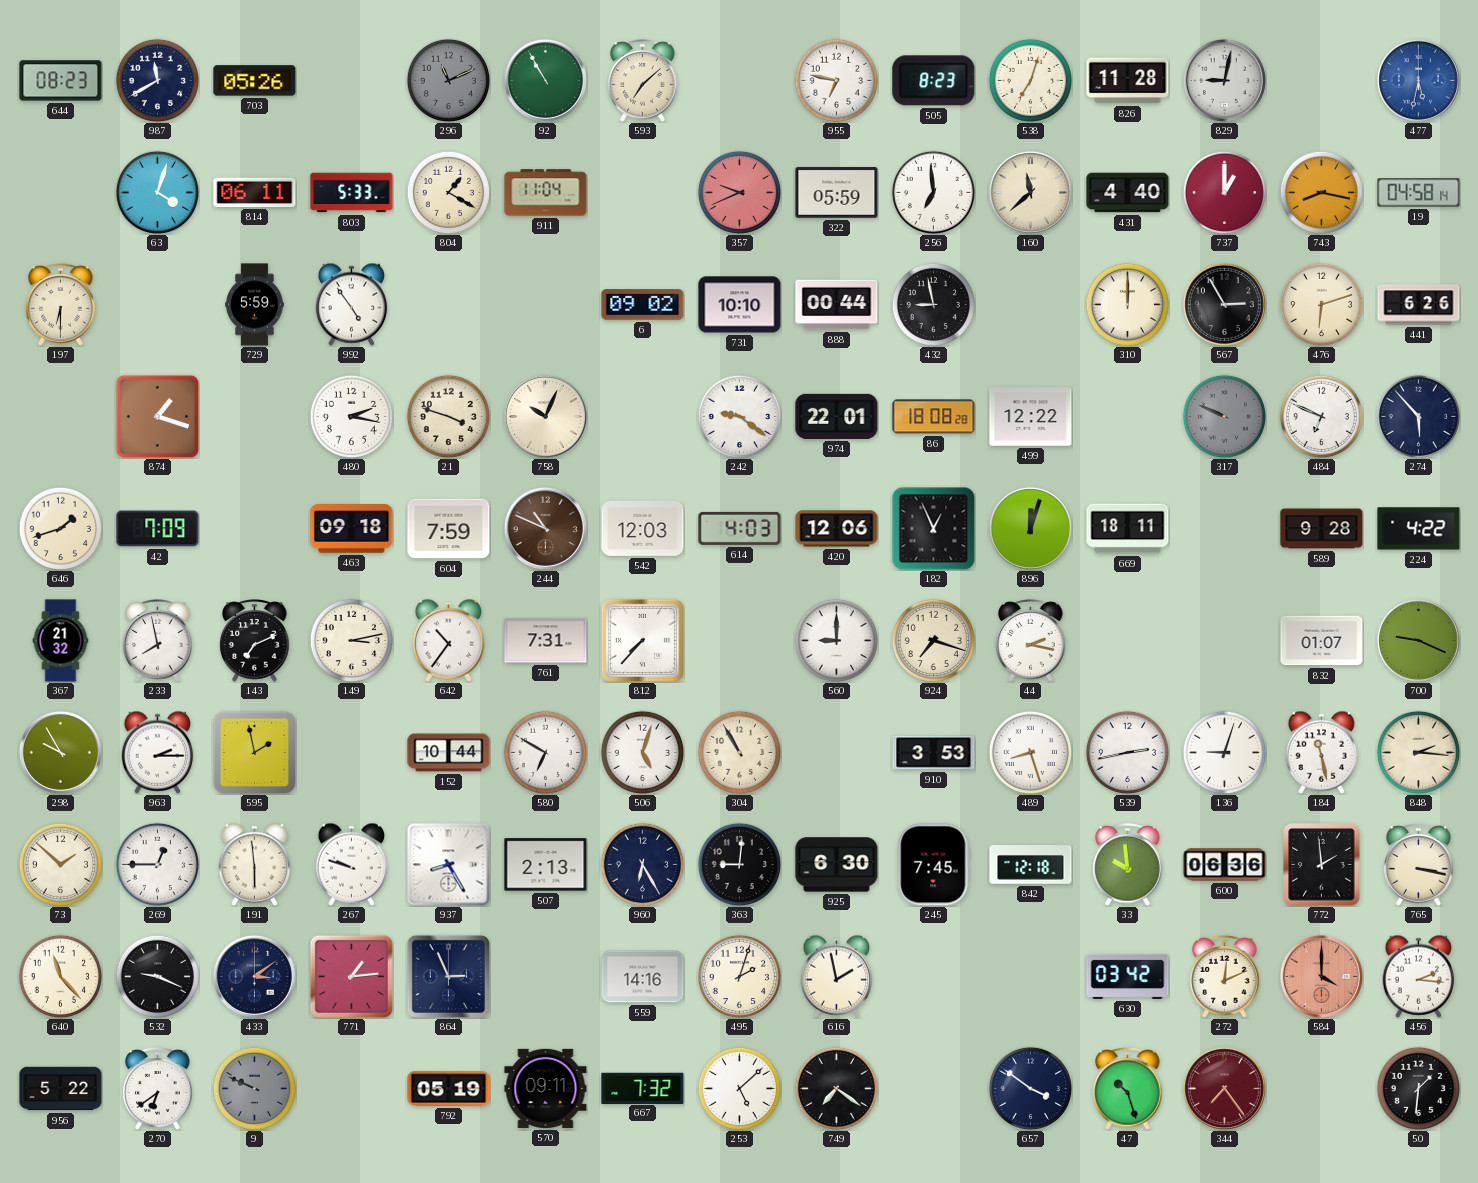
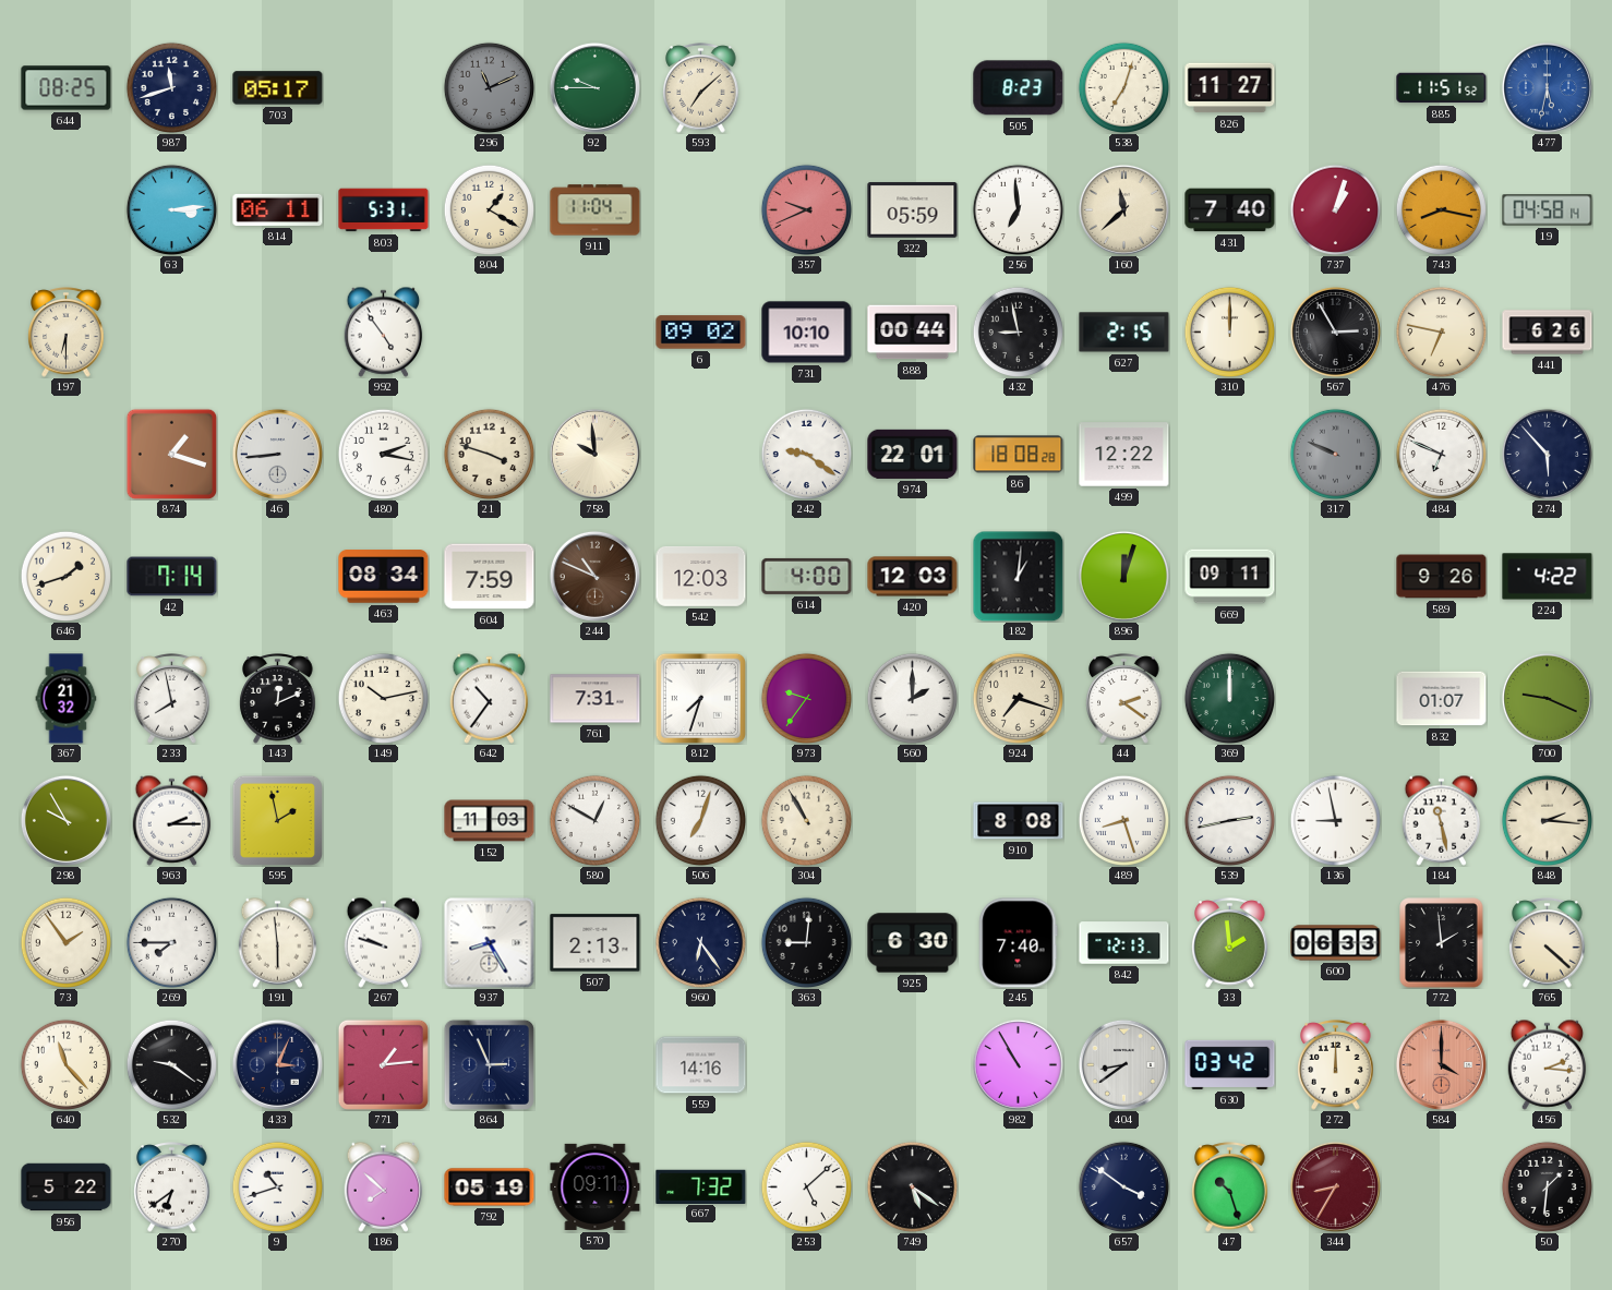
644: 08:23 -> 08:25 (67, 88)
987: 11:40 -> 11:42 (171, 87)
703: 05:26 -> 05:17 (278, 88)
92: 10:55 -> 9:45 (594, 87)
955: 6:47 -> none (836, 80)
826: 11:28 -> 11:27 (1230, 88)
829: 9:02 -> none (1224, 80)
885: none -> 11:51 (1442, 88)
63: 4:03 -> 3:14 (171, 209)
803: 5:33 -> 5:31 (384, 210)
431: 4:40 -> 7:40 (1230, 210)
737: 1:00 -> 1:03 (1335, 209)
729: 5:59 -> none (255, 305)
627: none -> 2:15 (1124, 333)
476: 6:12 -> 6:47 (1441, 331)
46: none -> 8:44 (277, 454)
758: 10:04 -> 9:59 (594, 454)
42: 7:09 -> 7:14 (172, 577)
463: 09:18 -> 08:34 (384, 577)
614: 4:03 -> 4:00 (807, 576)
420: 12:06 -> 12:03 (913, 577)
182: 12:56 -> 1:01 (1018, 576)
669: 18:11 -> 09:11 (1230, 577)
589: 9:28 -> 9:26 (1442, 577)
143: 7:11 -> 12:11 (278, 699)
149: 3:13 -> 10:13 (383, 698)
812: 7:37 -> 7:33 (700, 698)
973: none -> 9:36 (806, 698)
560: 9:00 -> 2:00 (912, 698)
44: 2:17 -> 2:21 (1124, 699)
369: none -> 12:00 (1229, 698)
152: 10:44 -> 11:03 (490, 821)
580: 6:50 -> 12:50 (594, 820)
506: 5:03 -> 7:03 (700, 820)
910: 3:53 -> 8:08 (1019, 821)
136: 9:03 -> 8:58 (1335, 820)
73: 1:52 -> 1:54 (65, 942)
269: 12:45 -> 7:45 (171, 942)
960: 6:25 -> 6:24 (700, 942)
245: 7:45 -> 7:40 (1019, 943)
842: 12:18 -> 12:13 (1124, 943)
33: 9:59 -> 1:59 (1230, 943)
600: 06:36 -> 06:33 (1336, 943)
765: 3:17 -> 4:22 (1548, 943)
532: 9:19 -> 9:21 (171, 1064)
433: 3:09 -> 3:04 (277, 1064)
495: 2:03 -> none (739, 976)
616: 1:58 -> none (837, 976)
982: none -> 10:55 (1018, 1064)
404: none -> 8:39 (1123, 1064)
272: 12:11 -> 12:00 (1336, 1065)
9: 9:49 -> 10:42 (277, 1186)
9 dial: grey -> white (277, 1186)
186: none -> 7:52 (384, 1186)
749: 7:21 -> 5:21 (912, 1186)
344: 7:24 -> 8:35 (1335, 1186)
